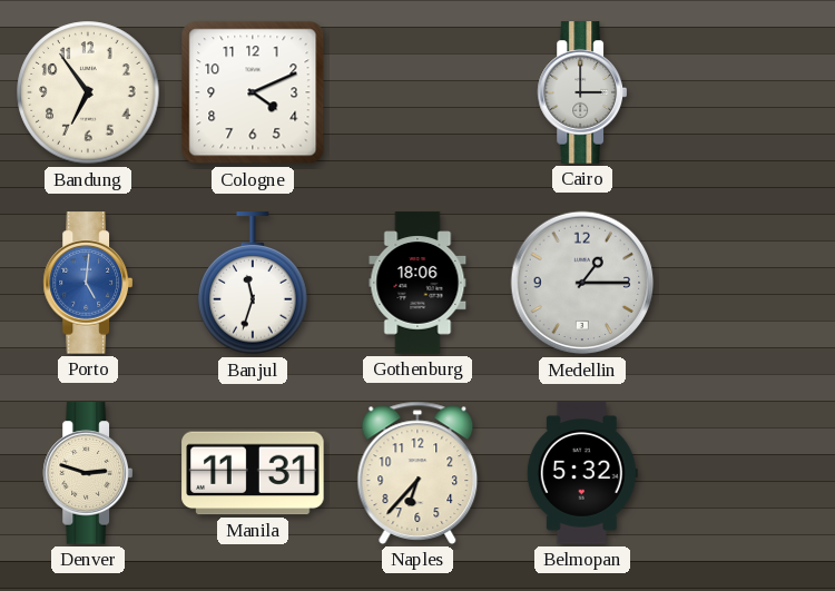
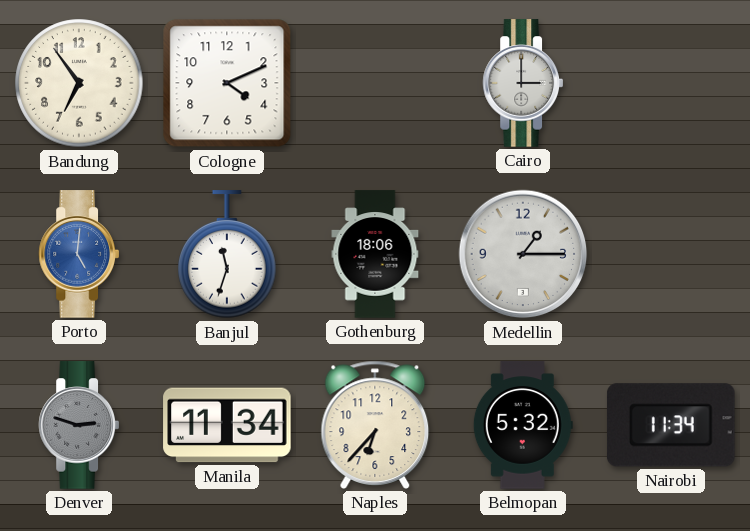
Denver dial: cream -> grey (78, 425)
Manila: 11:31 -> 11:34 (227, 425)
Nairobi: none -> 11:34 (671, 425)
